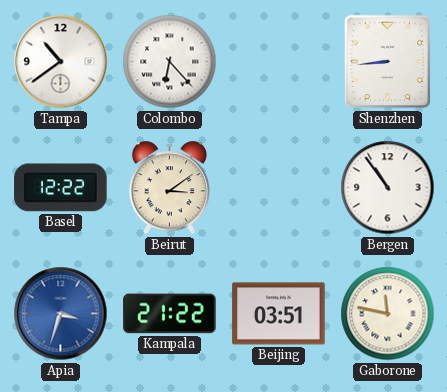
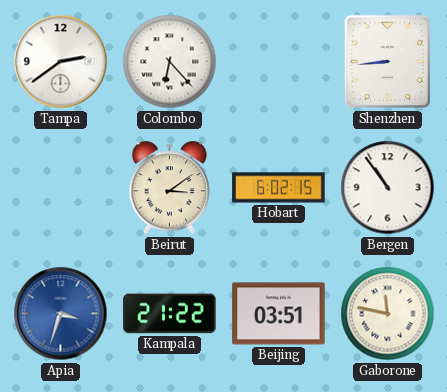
Tampa: 10:39 -> 2:39 (61, 62)
Basel: 12:22 -> none (61, 188)
Hobart: none -> 6:02 (279, 188)
